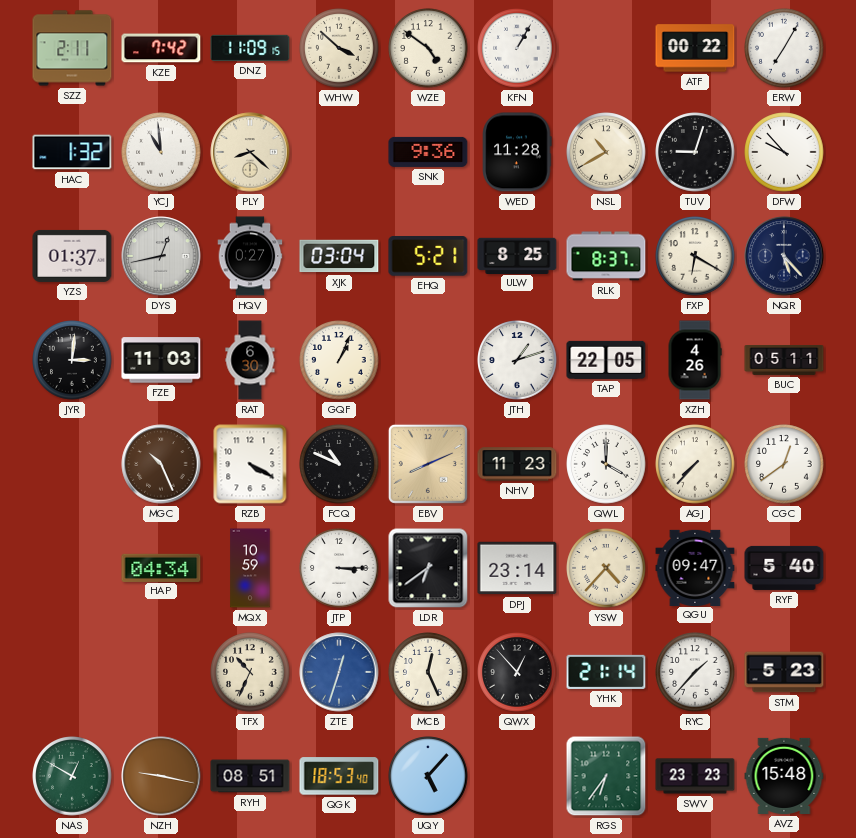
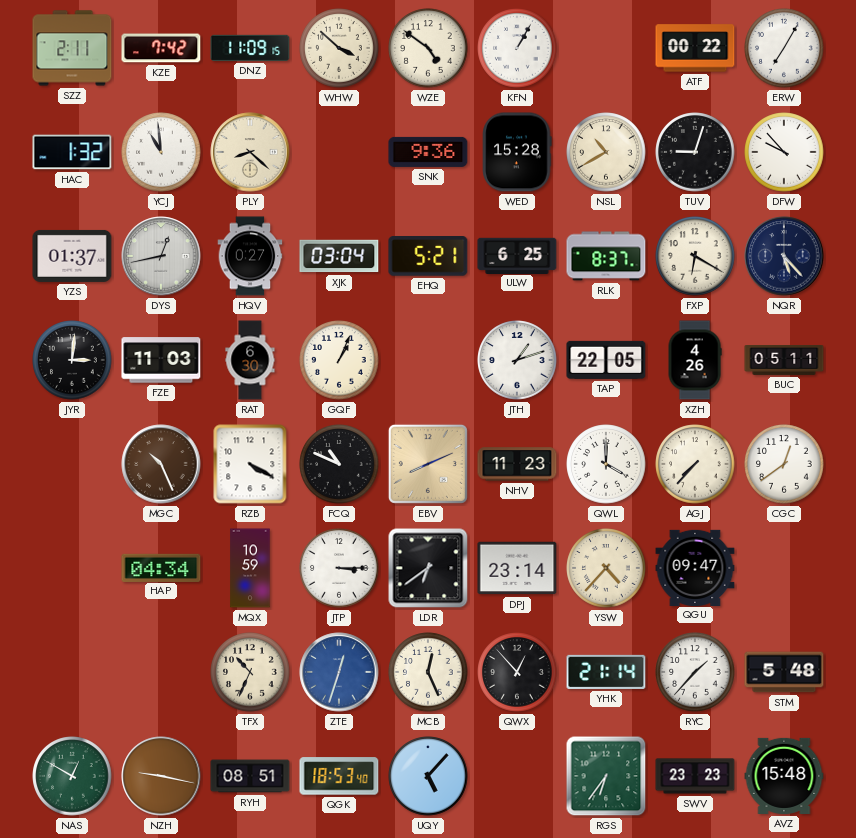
WED: 11:28 -> 15:28 (517, 152)
ULW: 8:25 -> 6:25 (517, 255)
RYF: 5:40 -> none (784, 568)
STM: 5:23 -> 5:48 (784, 672)
